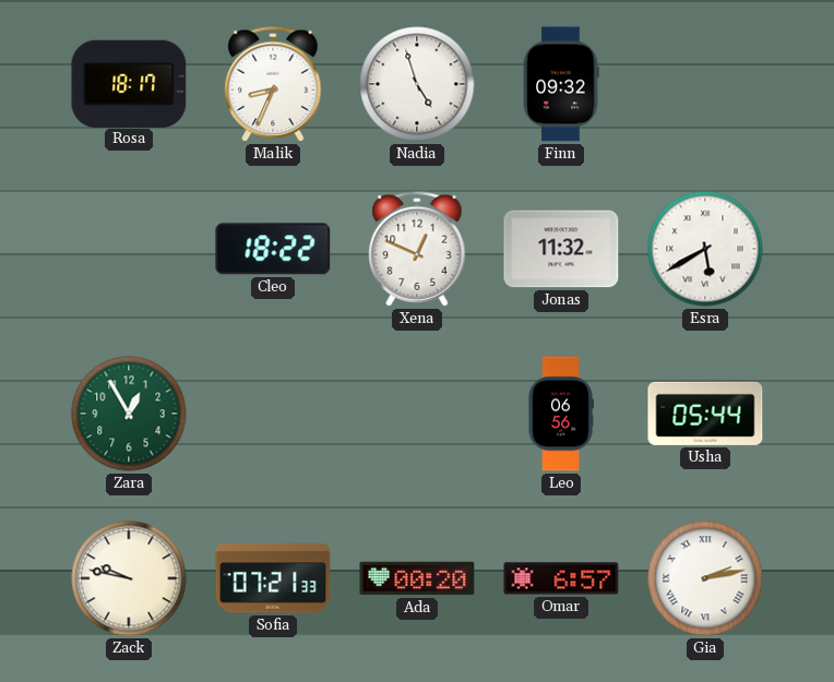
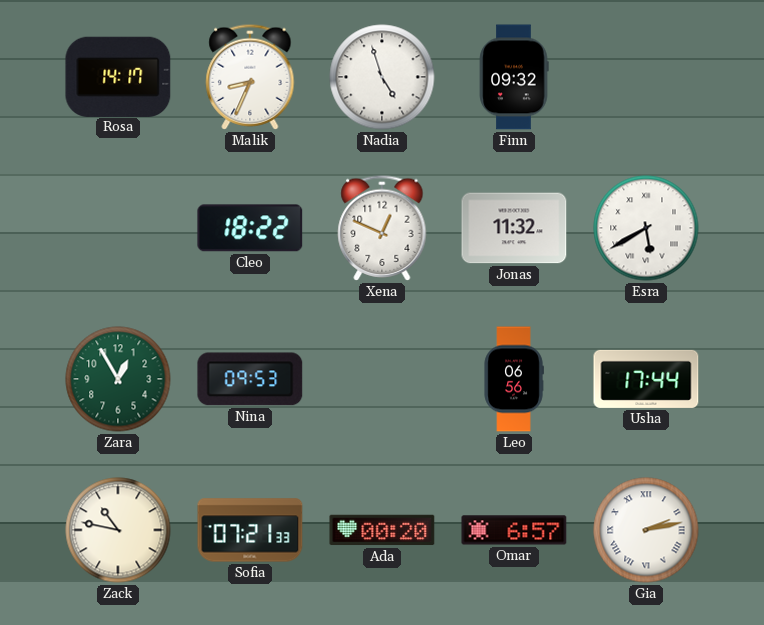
Rosa: 18:17 -> 14:17 (118, 76)
Nina: none -> 09:53 (250, 379)
Usha: 05:44 -> 17:44 (646, 379)
Zack: 9:47 -> 10:47 (118, 530)
